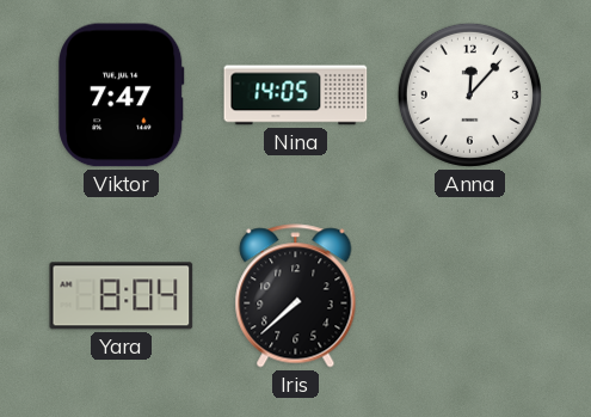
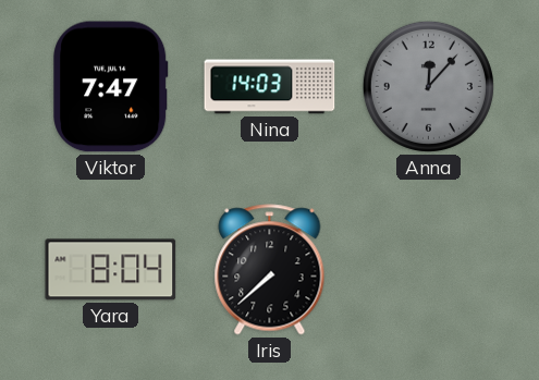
Nina: 14:05 -> 14:03 (270, 87)
Anna dial: white -> grey (428, 86)
